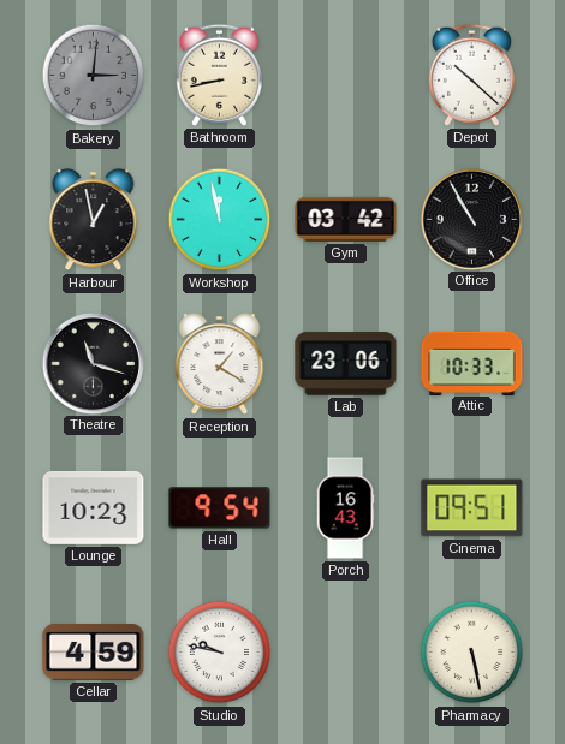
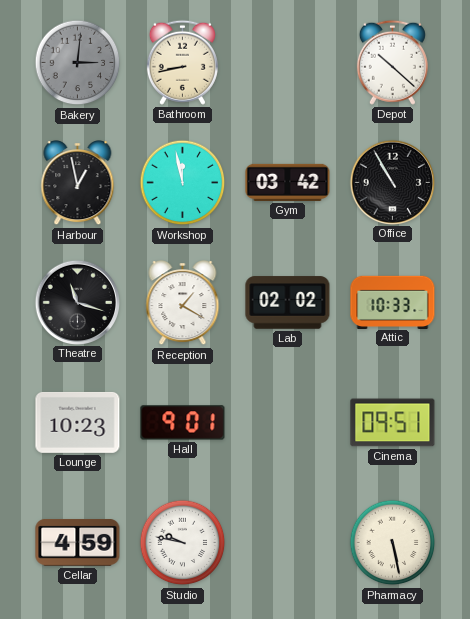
Lab: 23:06 -> 02:02 (288, 303)
Hall: 9:54 -> 9:01 (183, 423)
Porch: 16:43 -> none (345, 508)
